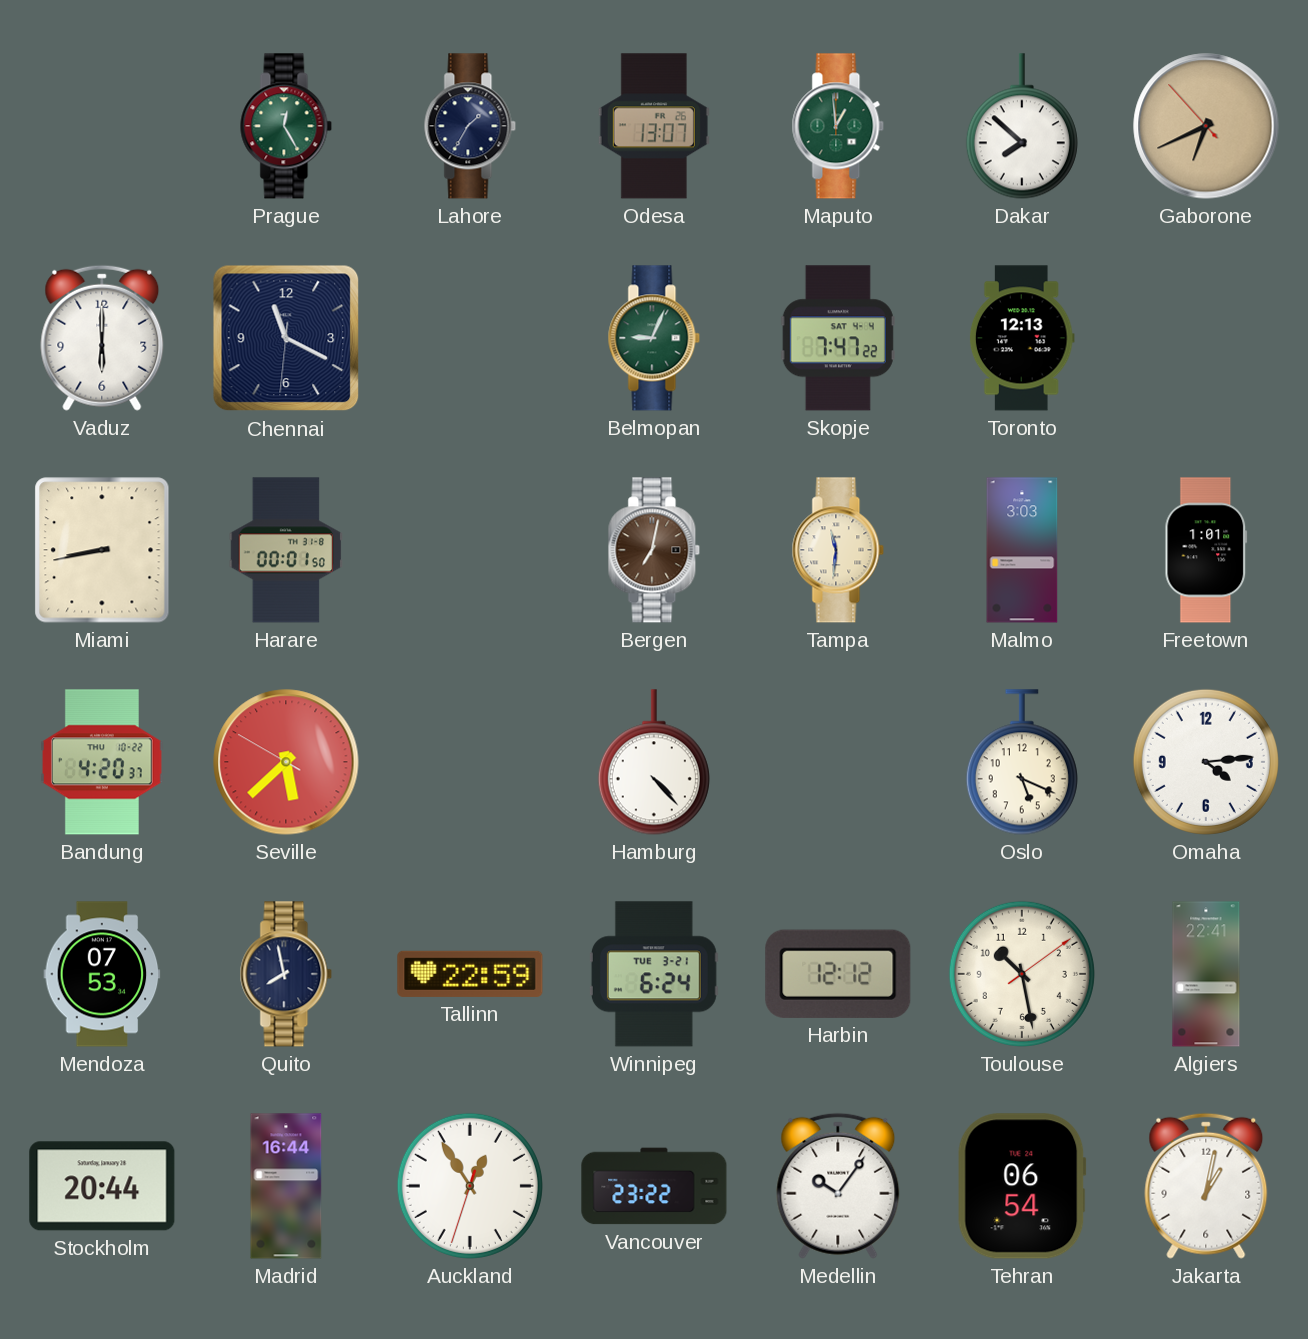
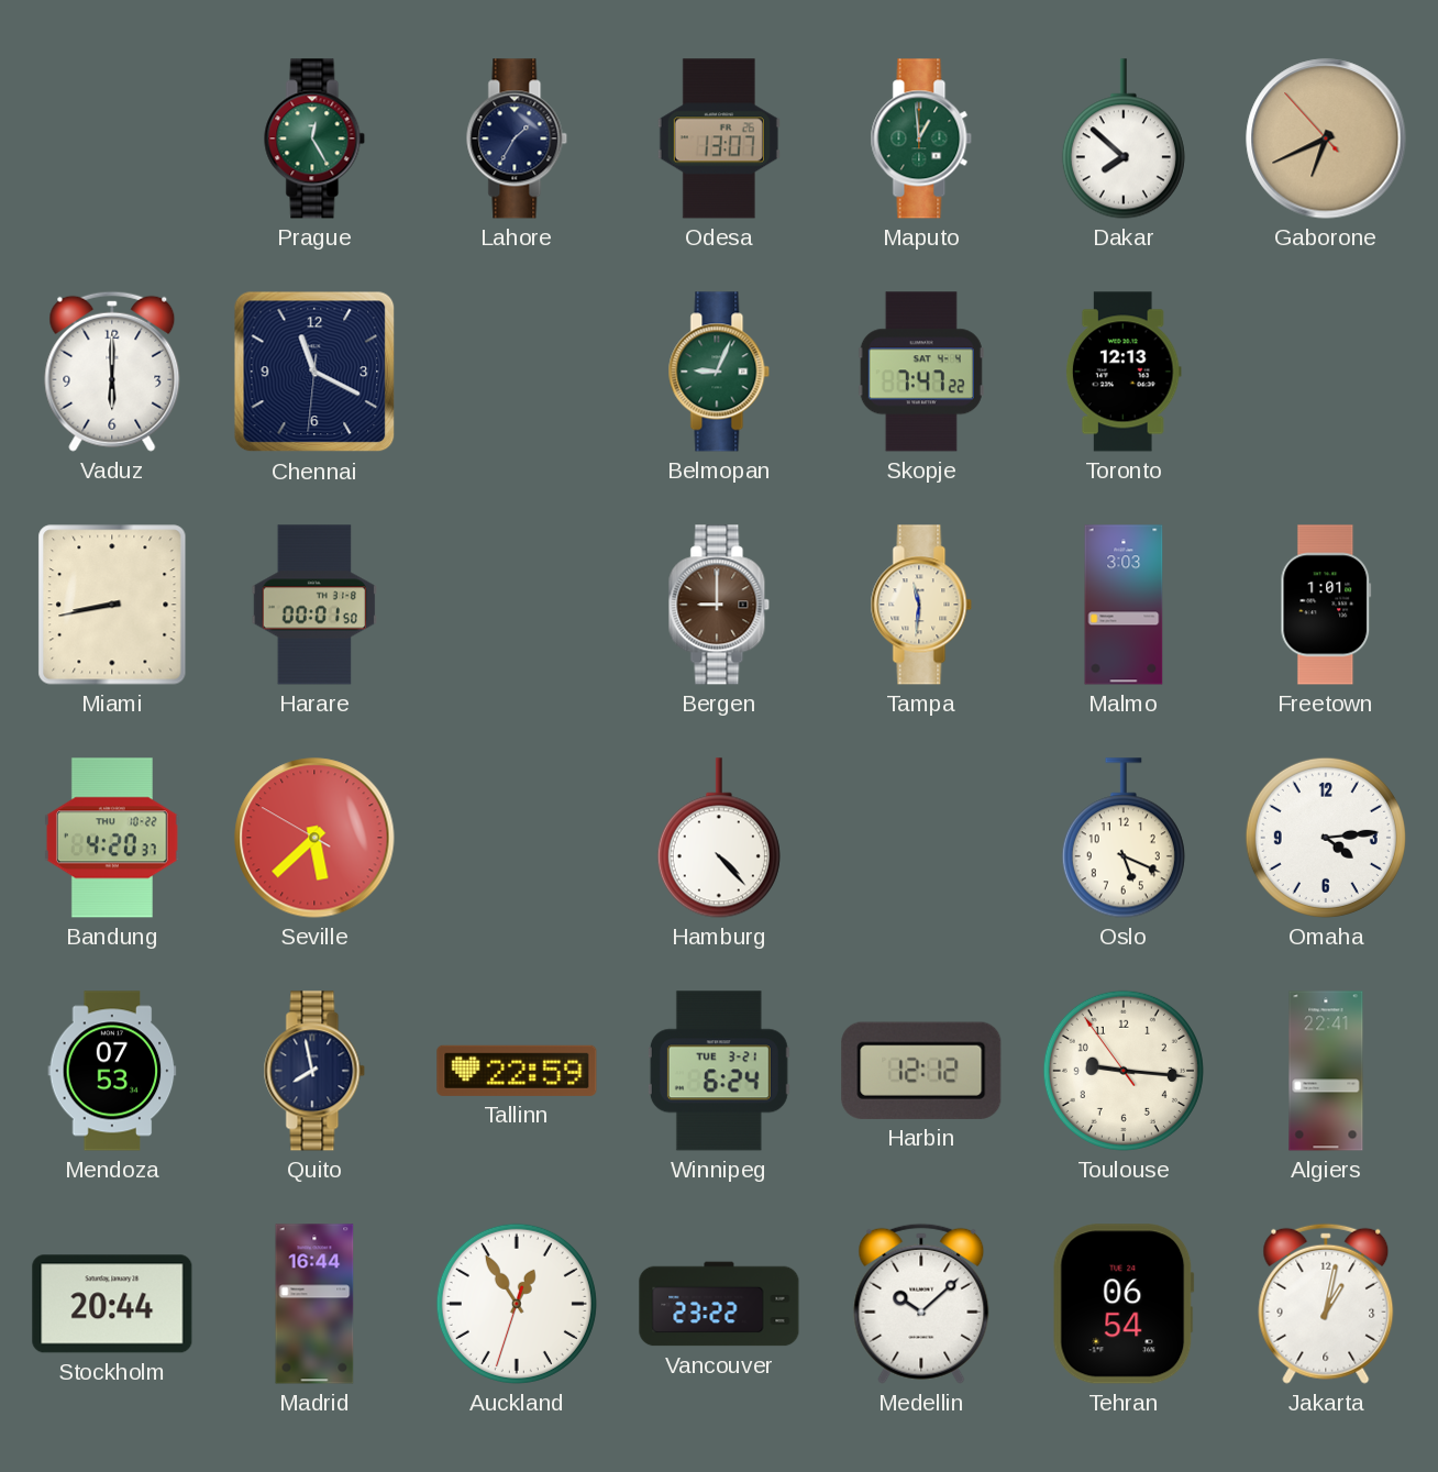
Bergen: 7:02 -> 9:00 (719, 605)
Toulouse: 10:28 -> 9:15 (1124, 1071)
Medellin: 10:06 -> 10:08 (921, 1304)
